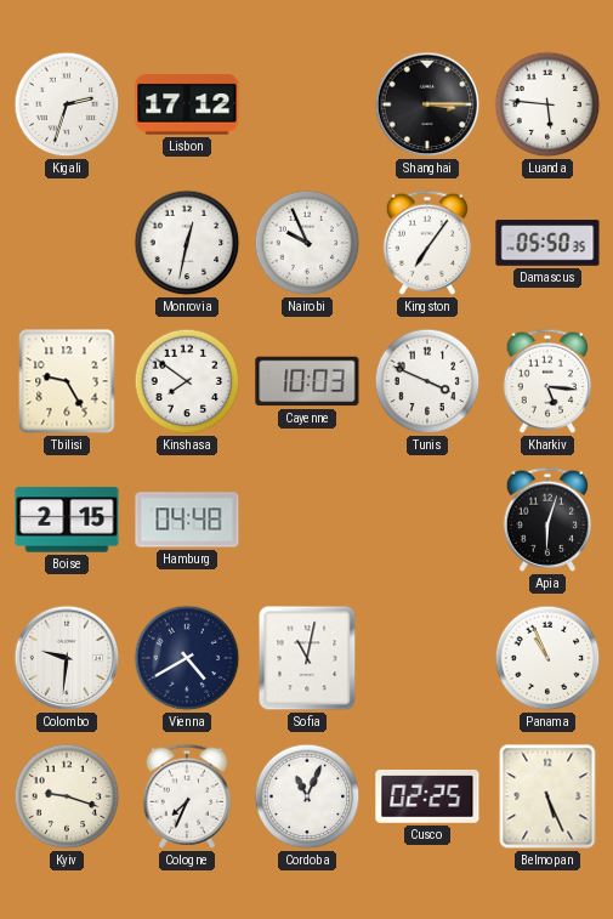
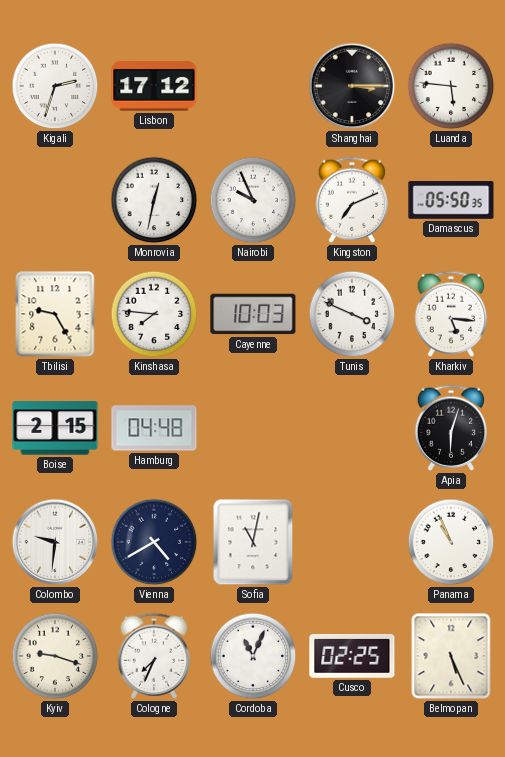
Kingston: 7:06 -> 7:11 (352, 200)
Kinshasa: 7:51 -> 7:46 (154, 314)
